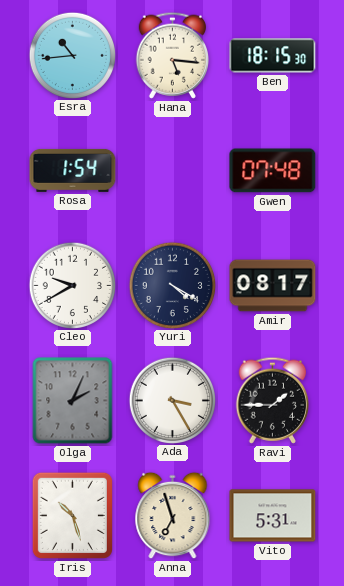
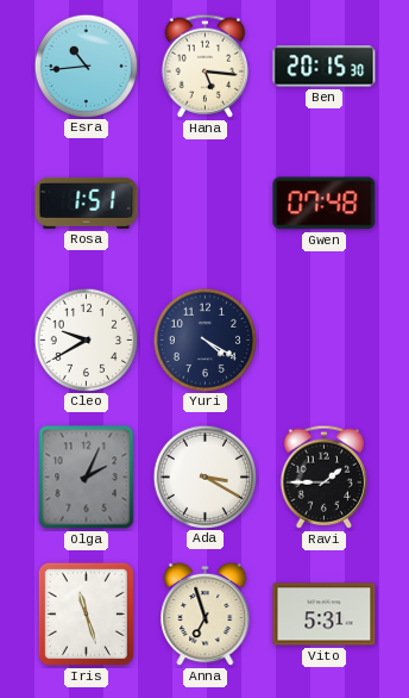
Ben: 18:15 -> 20:15 (325, 67)
Rosa: 1:54 -> 1:51 (87, 202)
Amir: 08:17 -> none (273, 286)
Ada: 3:25 -> 3:20 (204, 476)
Iris: 10:27 -> 11:27 (86, 613)
